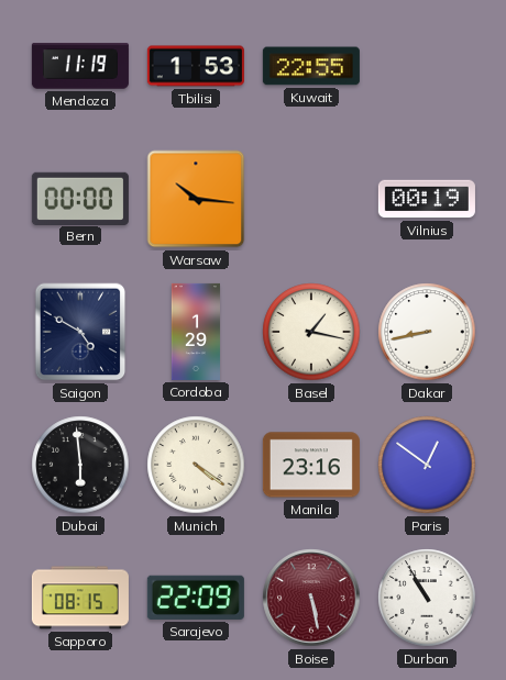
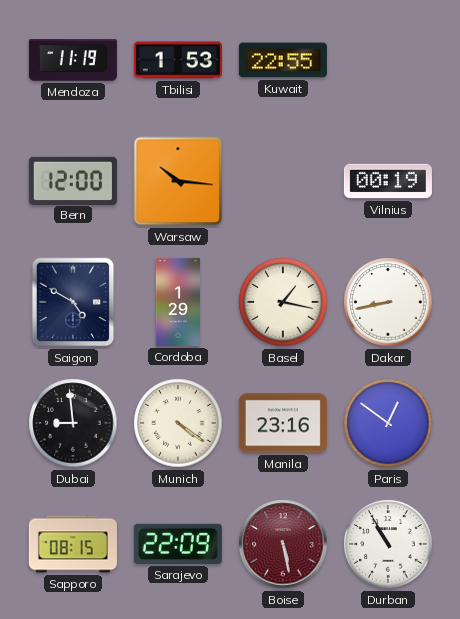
Bern: 00:00 -> 12:00 (73, 180)
Dubai: 5:59 -> 8:59 (73, 423)
